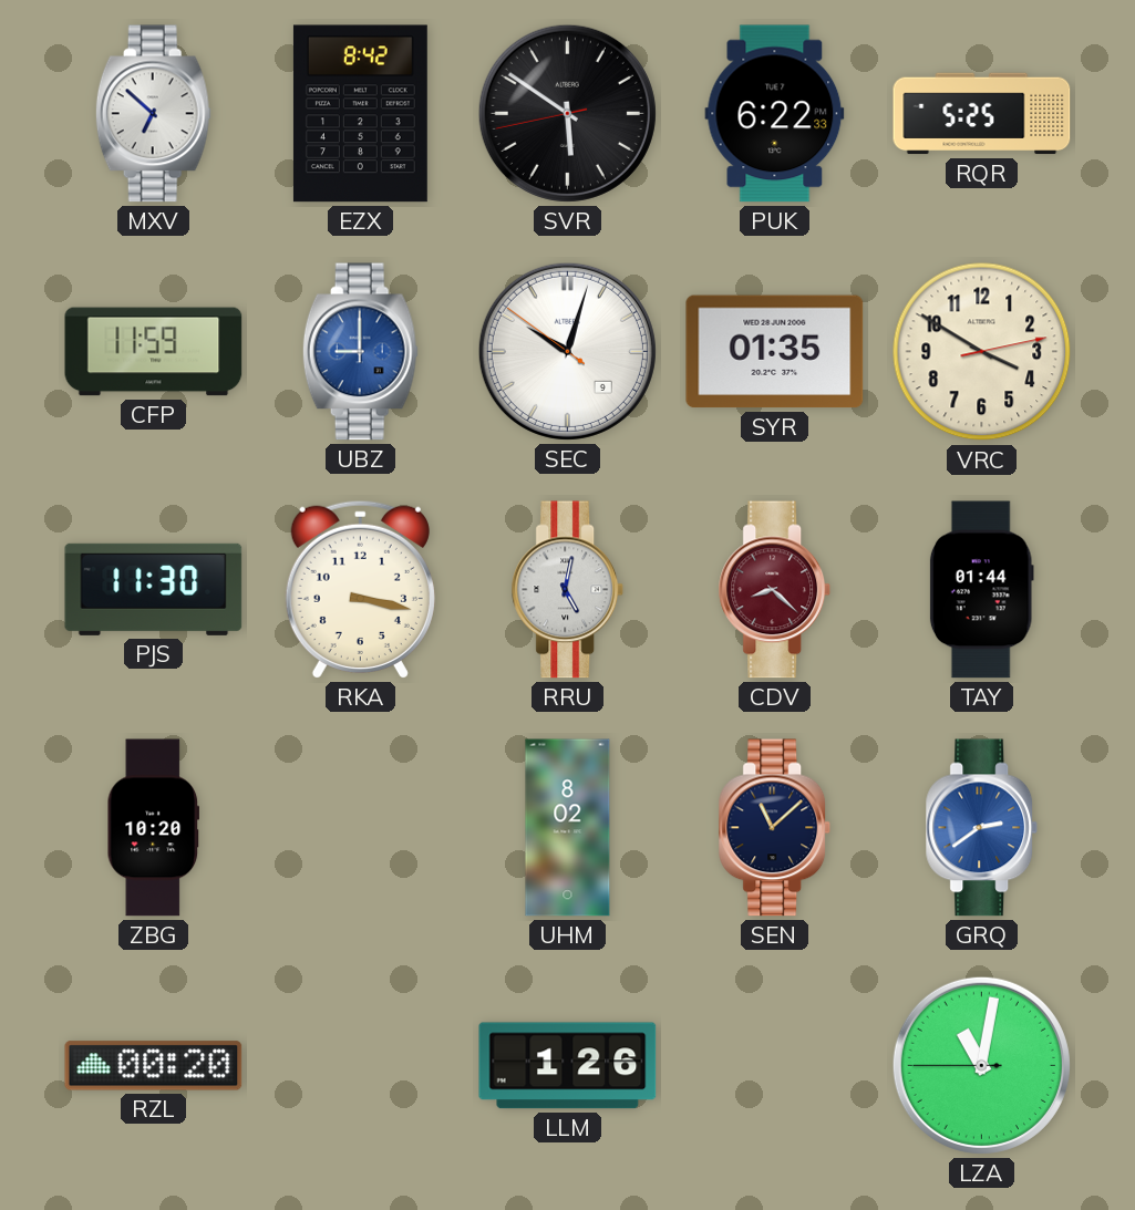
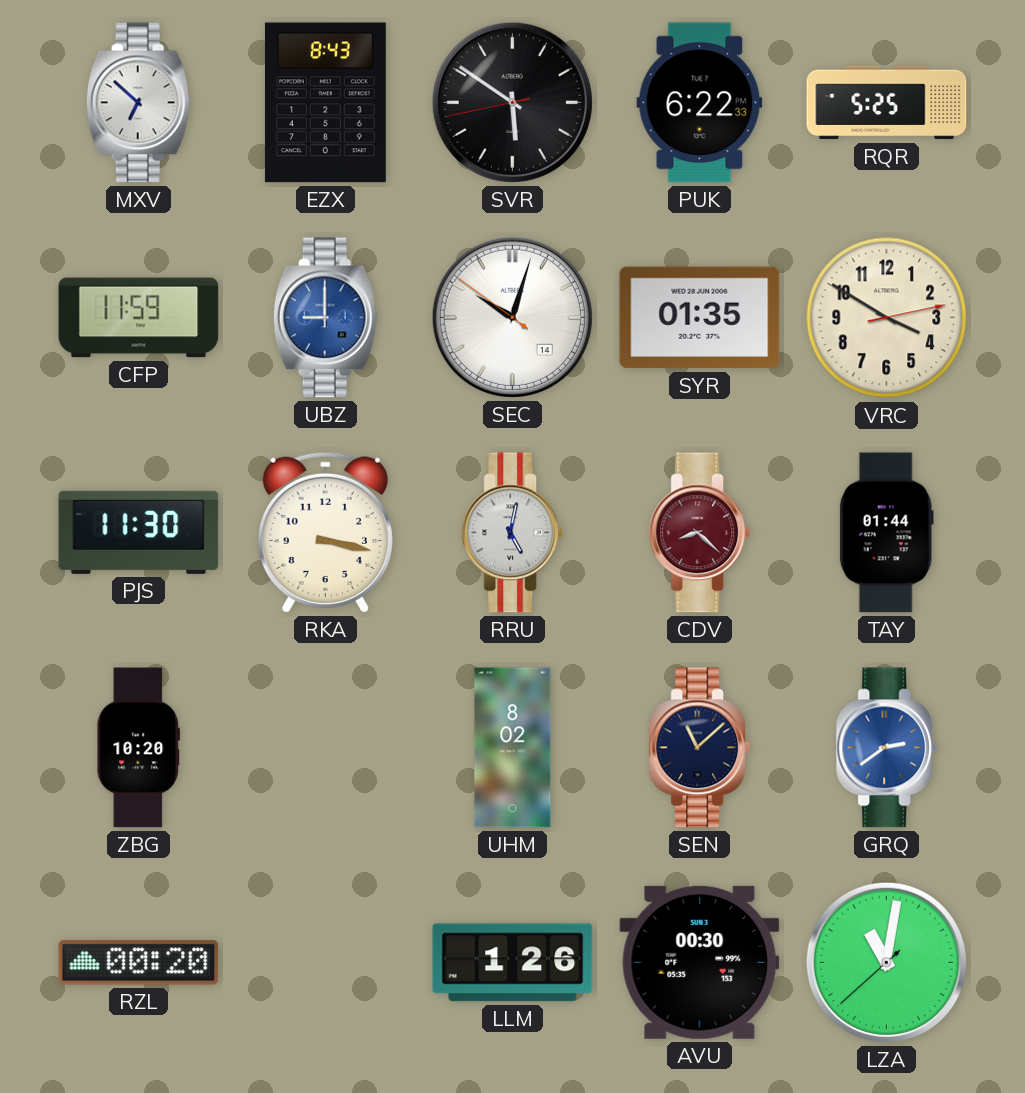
EZX: 8:42 -> 8:43 (325, 103)
SEC date: 9 -> 14 (512, 317)
AVU: none -> 00:30 (700, 962)
LZA: 11:01:45 -> 11:01:38 (886, 962)
